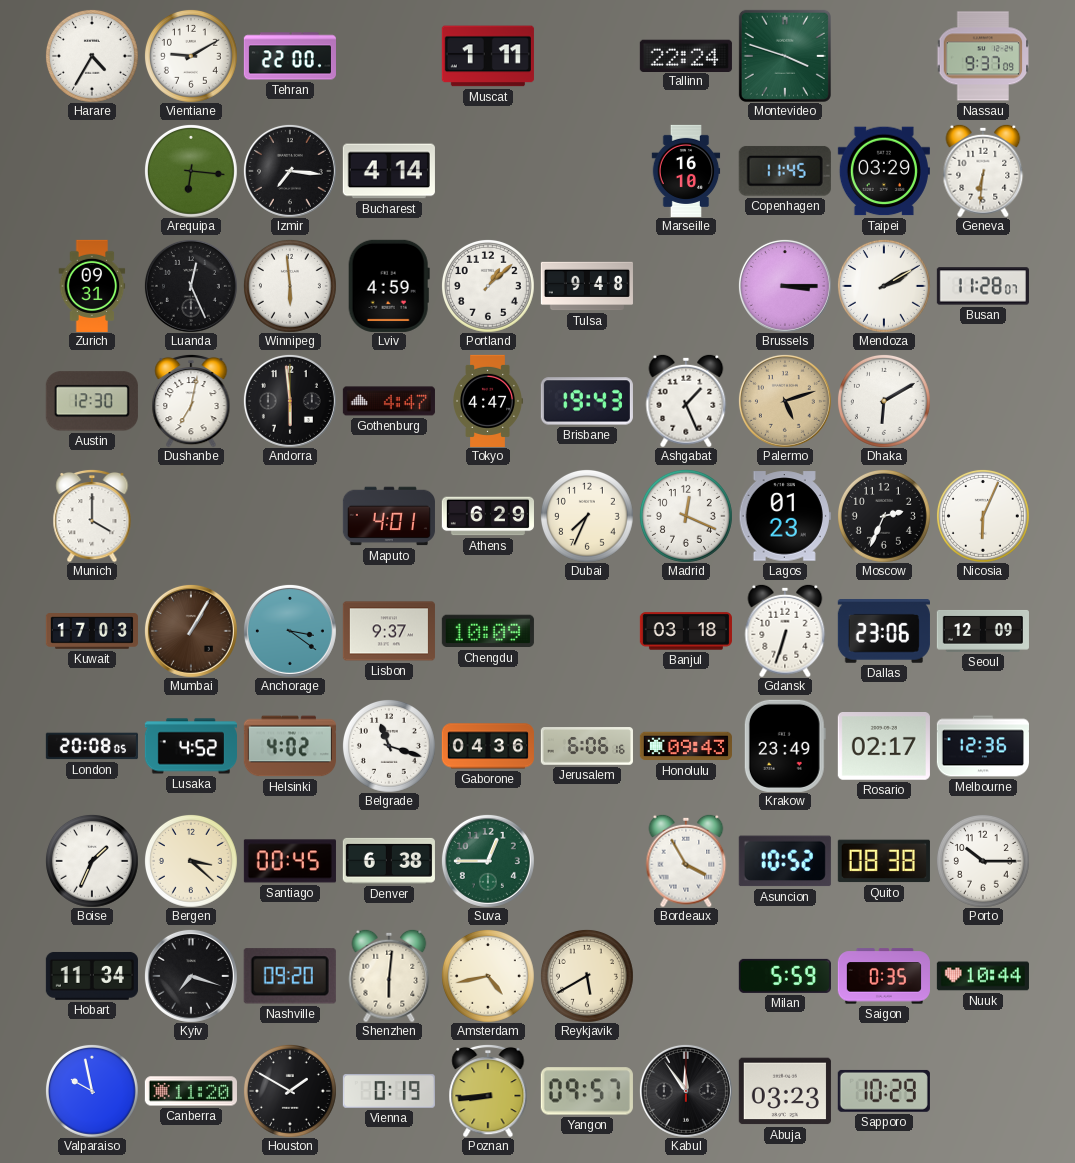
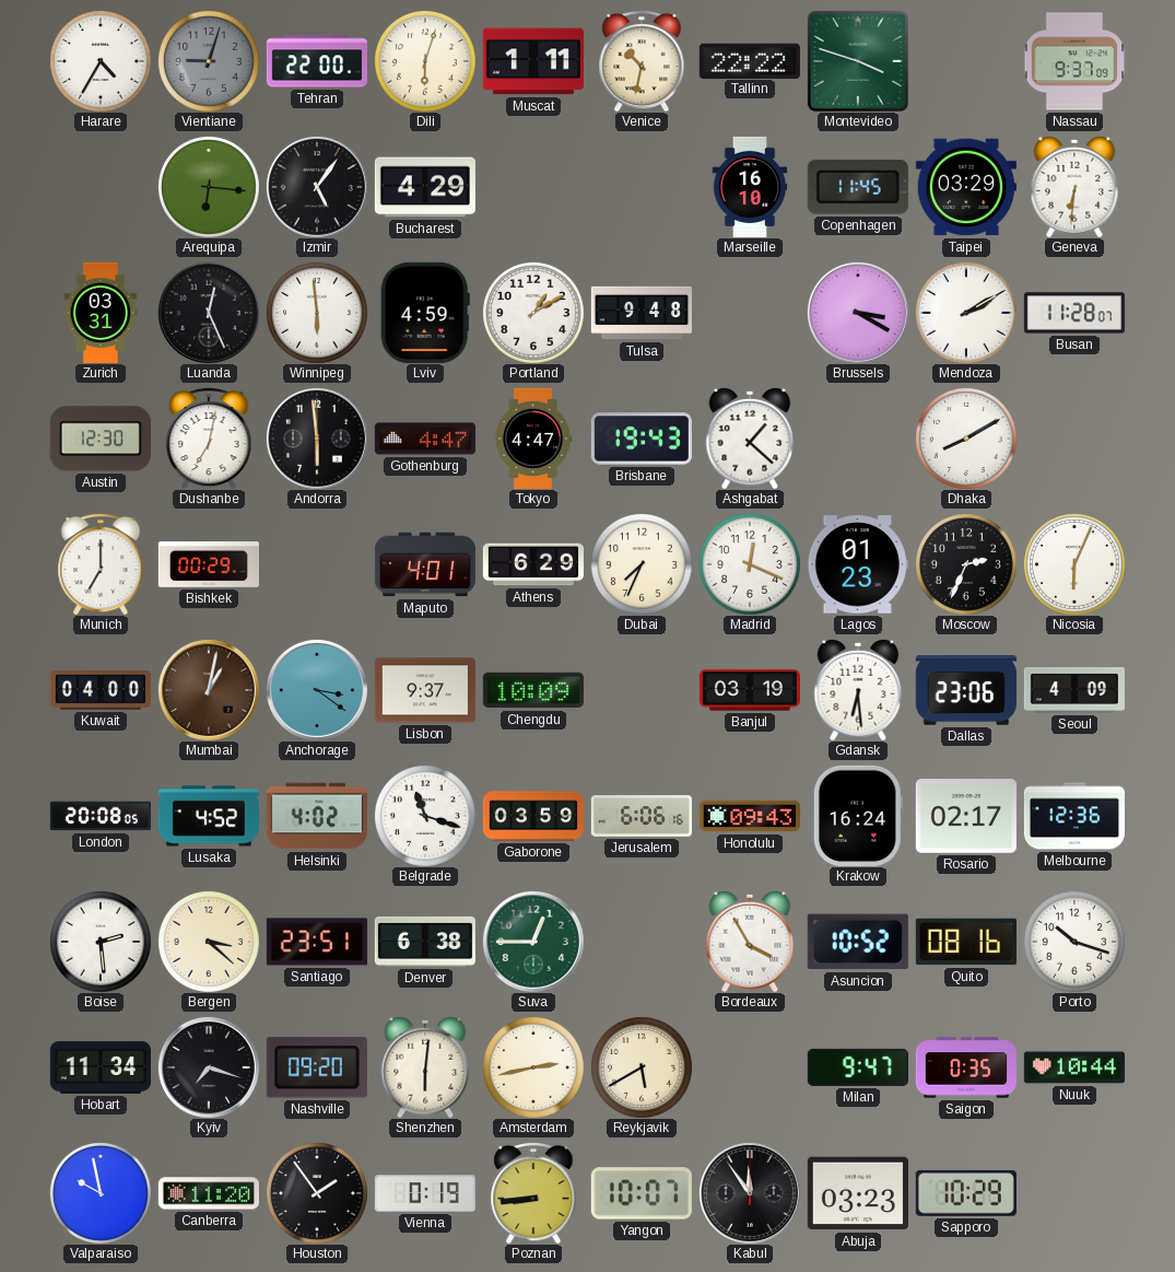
Vientiane: 9:10 -> 9:03 (209, 61)
Vientiane dial: white -> grey (209, 61)
Dili: none -> 6:03 (425, 61)
Venice: none -> 10:32 (642, 61)
Tallinn: 22:24 -> 22:22 (750, 60)
Izmir: 7:16 -> 5:06 (317, 187)
Bucharest: 4:14 -> 4:29 (425, 187)
Zurich: 09:31 -> 03:31 (101, 313)
Portland: 1:08 -> 1:10 (533, 313)
Brussels: 3:15 -> 3:20 (858, 313)
Ashgabat: 1:26 -> 1:22 (750, 439)
Palermo: 5:12 -> none (785, 401)
Dhaka: 6:10 -> 8:10 (966, 439)
Munich: 4:00 -> 7:00 (101, 564)
Bishkek: none -> 00:29 (209, 564)
Kuwait: 17:03 -> 04:00 (101, 691)
Mumbai: 1:05 -> 1:02 (209, 690)
Banjul: 03:18 -> 03:19 (750, 690)
Gdansk: 6:33 -> 6:29 (858, 690)
Seoul: 12:09 -> 4:09 (1074, 690)
Gaborone: 04:36 -> 03:59 (533, 816)
Krakow: 23:49 -> 16:24 (858, 816)
Boise: 1:34 -> 2:29 (101, 942)
Santiago: 00:45 -> 23:51 (317, 942)
Quito: 08:38 -> 08:16 (966, 942)
Porto: 10:15 -> 10:18 (1074, 942)
Amsterdam: 4:43 -> 2:43 (533, 1067)
Milan: 5:59 -> 9:47 (858, 1067)
Houston: 1:50 -> 1:54 (317, 1193)
Yangon: 09:57 -> 10:07 (642, 1193)
